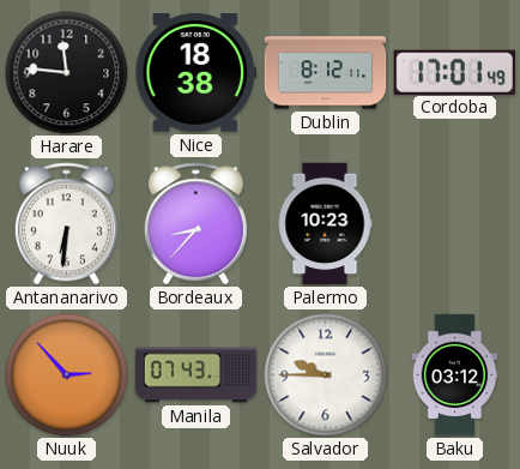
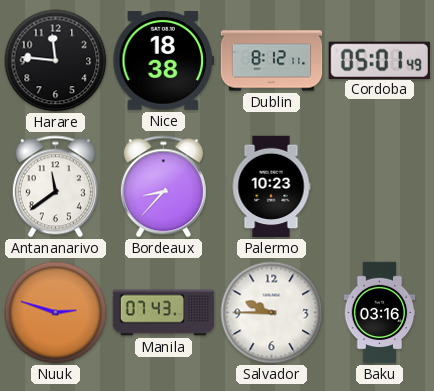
Cordoba: 17:01 -> 05:01 (379, 60)
Antananarivo: 6:31 -> 11:39 (55, 187)
Nuuk: 2:53 -> 2:48 (56, 313)
Baku: 03:12 -> 03:16 (380, 313)
